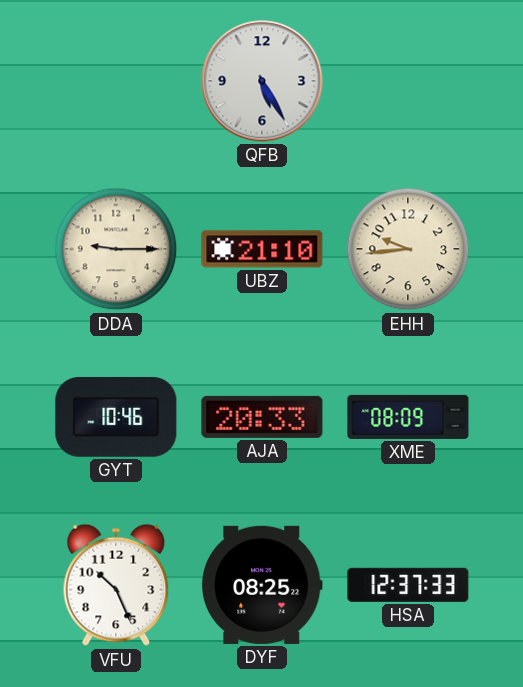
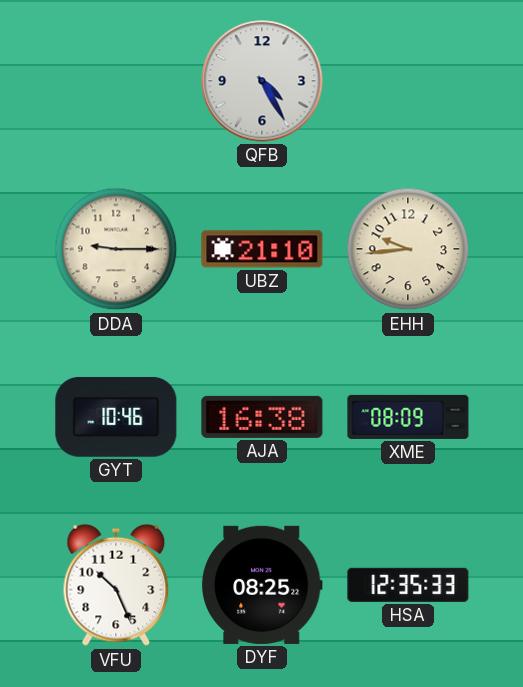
QFB: 5:25 -> 4:25 (262, 81)
AJA: 20:33 -> 16:38 (262, 417)
HSA: 12:37 -> 12:35 (408, 585)
